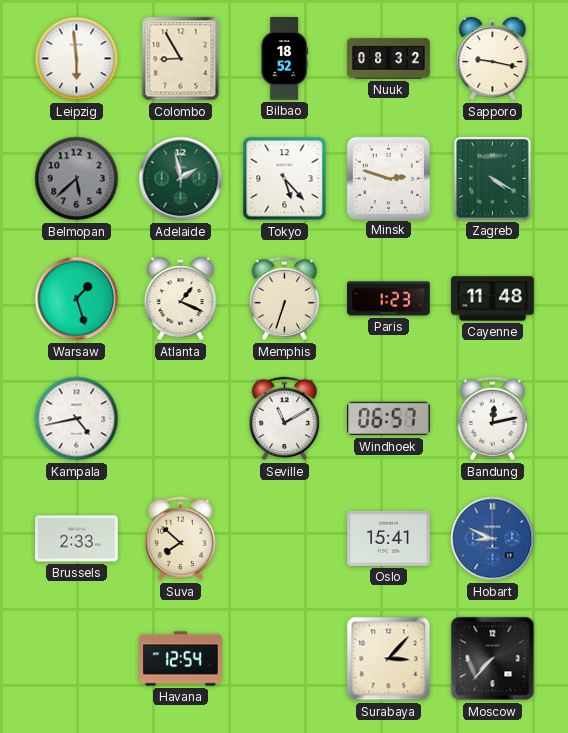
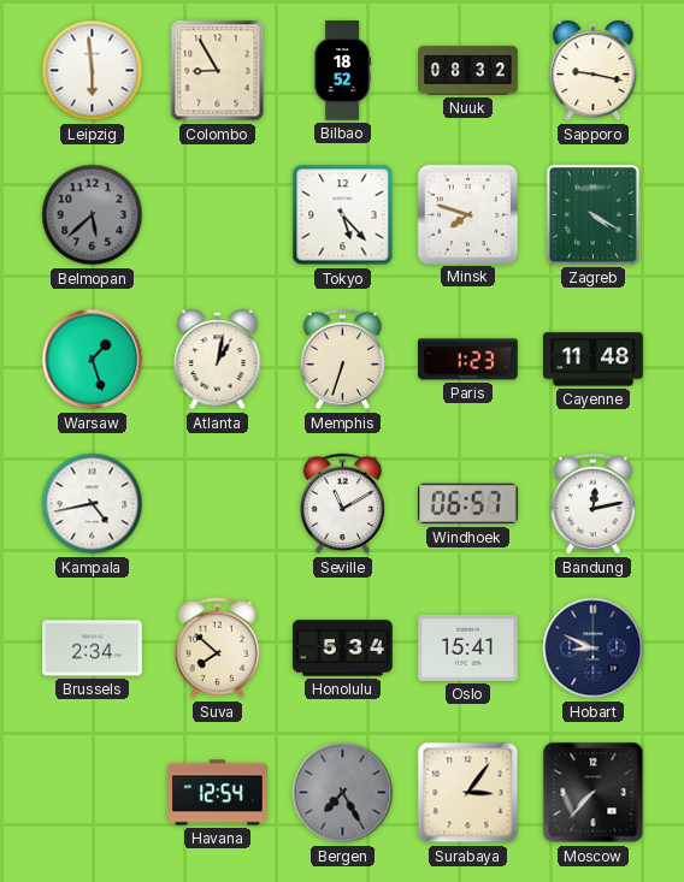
Adelaide: 1:58 -> none (181, 179)
Minsk: 2:48 -> 7:48 (467, 214)
Atlanta: 1:19 -> 1:02 (218, 360)
Brussels: 2:33 -> 2:34 (93, 649)
Honolulu: none -> 5:34 (343, 649)
Hobart dial: blue -> navy (594, 649)
Bergen: none -> 7:25 (343, 793)
Surabaya: 3:07 -> 3:06 (468, 793)
